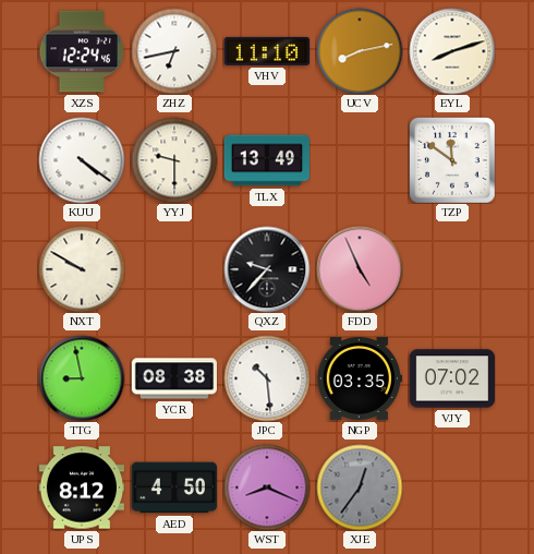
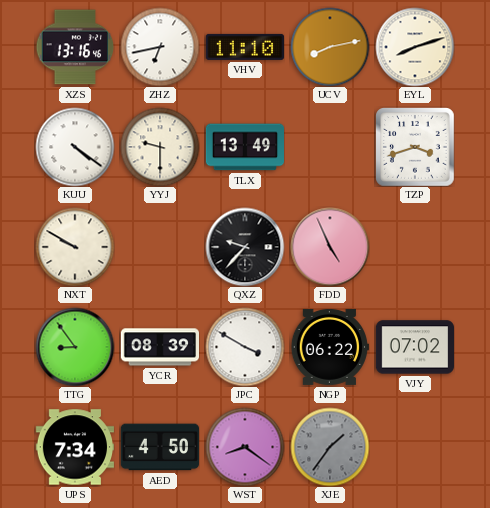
XZS: 12:24 -> 13:16 (75, 47)
TZP: 11:51 -> 3:42 (415, 147)
TTG: 8:58 -> 8:54 (75, 347)
YCR: 08:38 -> 08:39 (159, 347)
JPC: 10:29 -> 3:50 (245, 347)
NGP: 03:35 -> 06:22 (329, 347)
UPS: 8:12 -> 7:34 (74, 447)
WST: 8:19 -> 8:21 (245, 447)
XJE: 12:36 -> 1:36 (330, 447)
